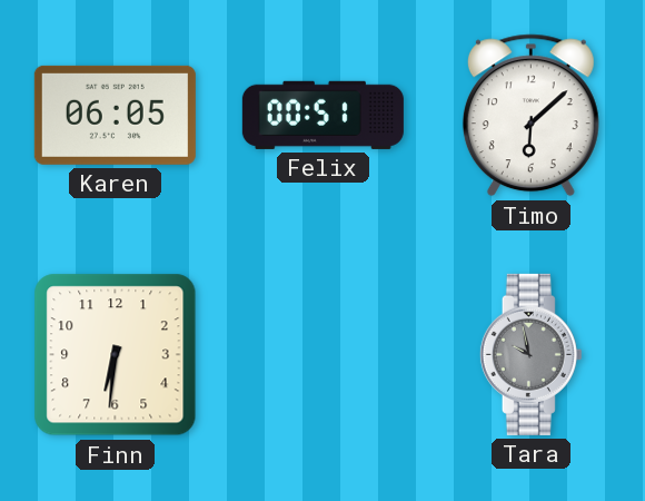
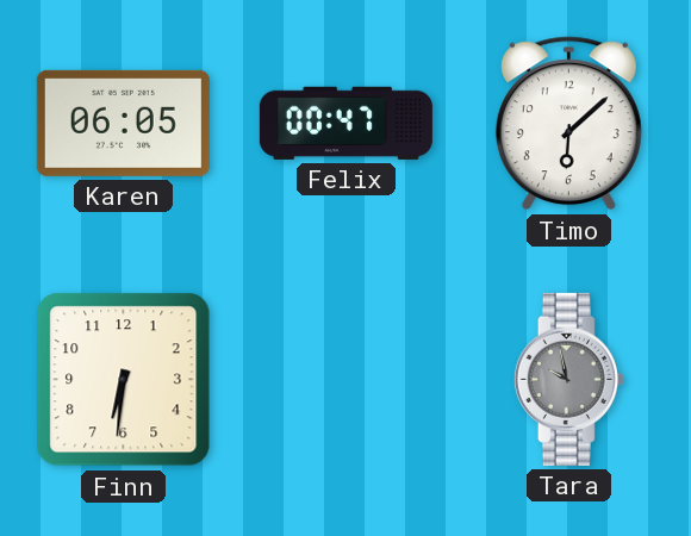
Felix: 00:51 -> 00:47 (345, 123)
